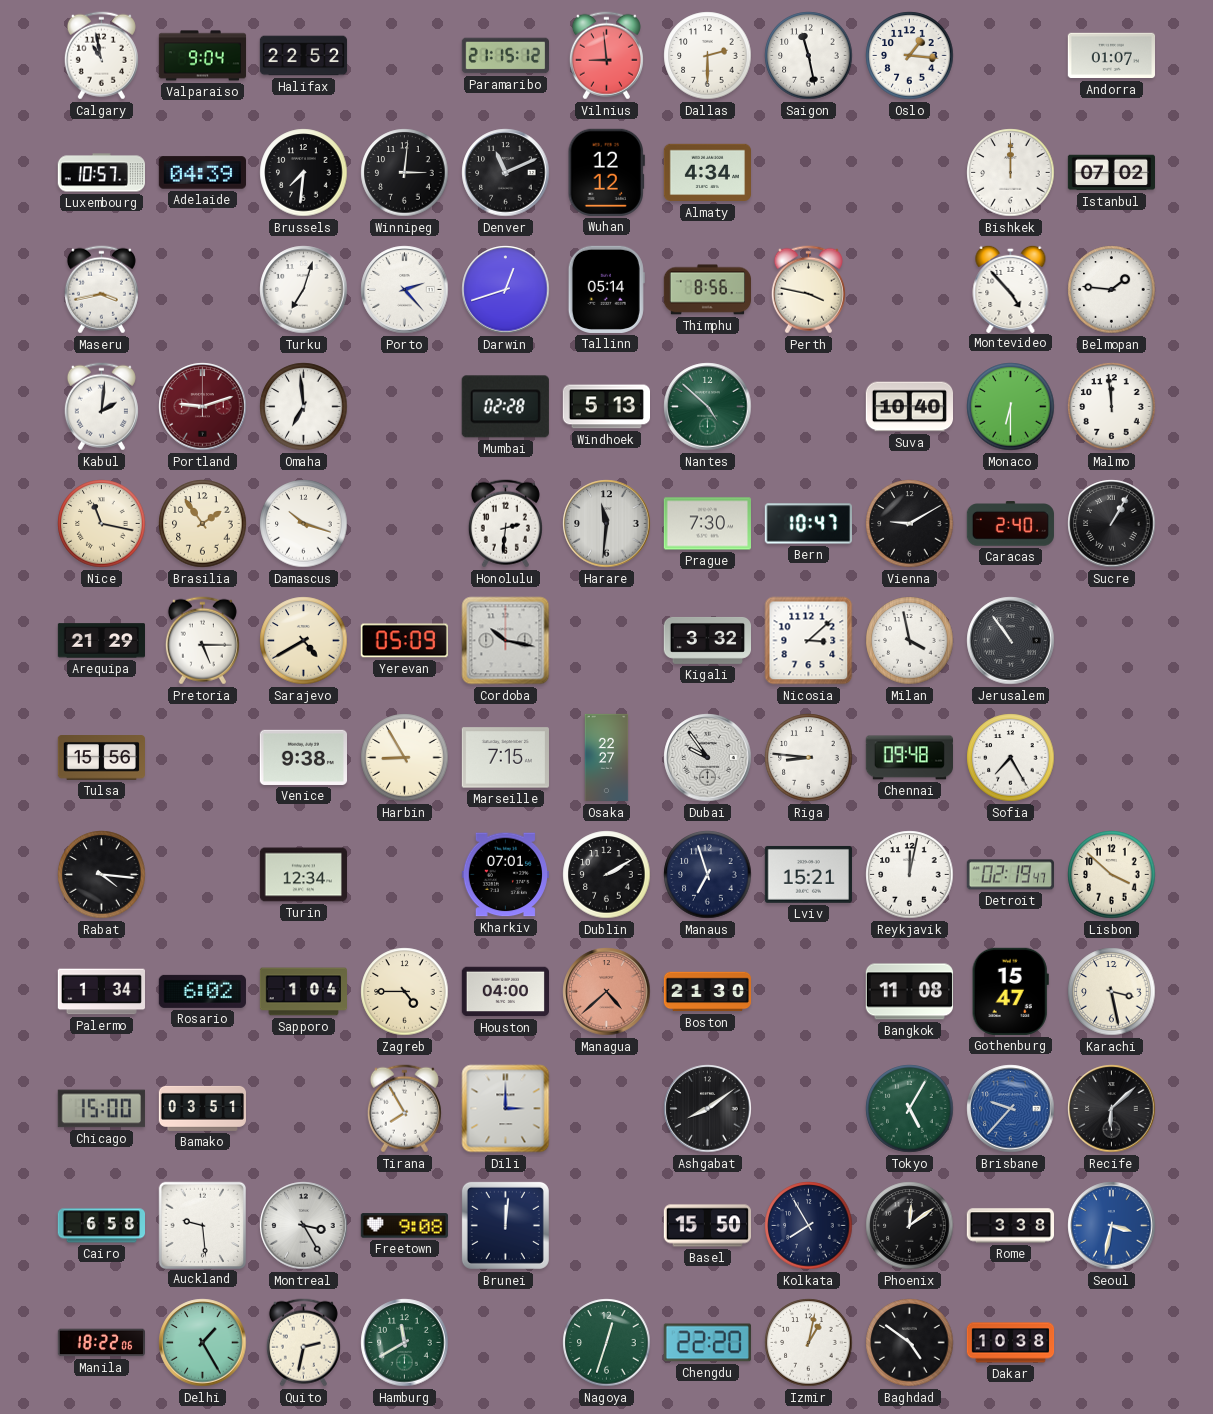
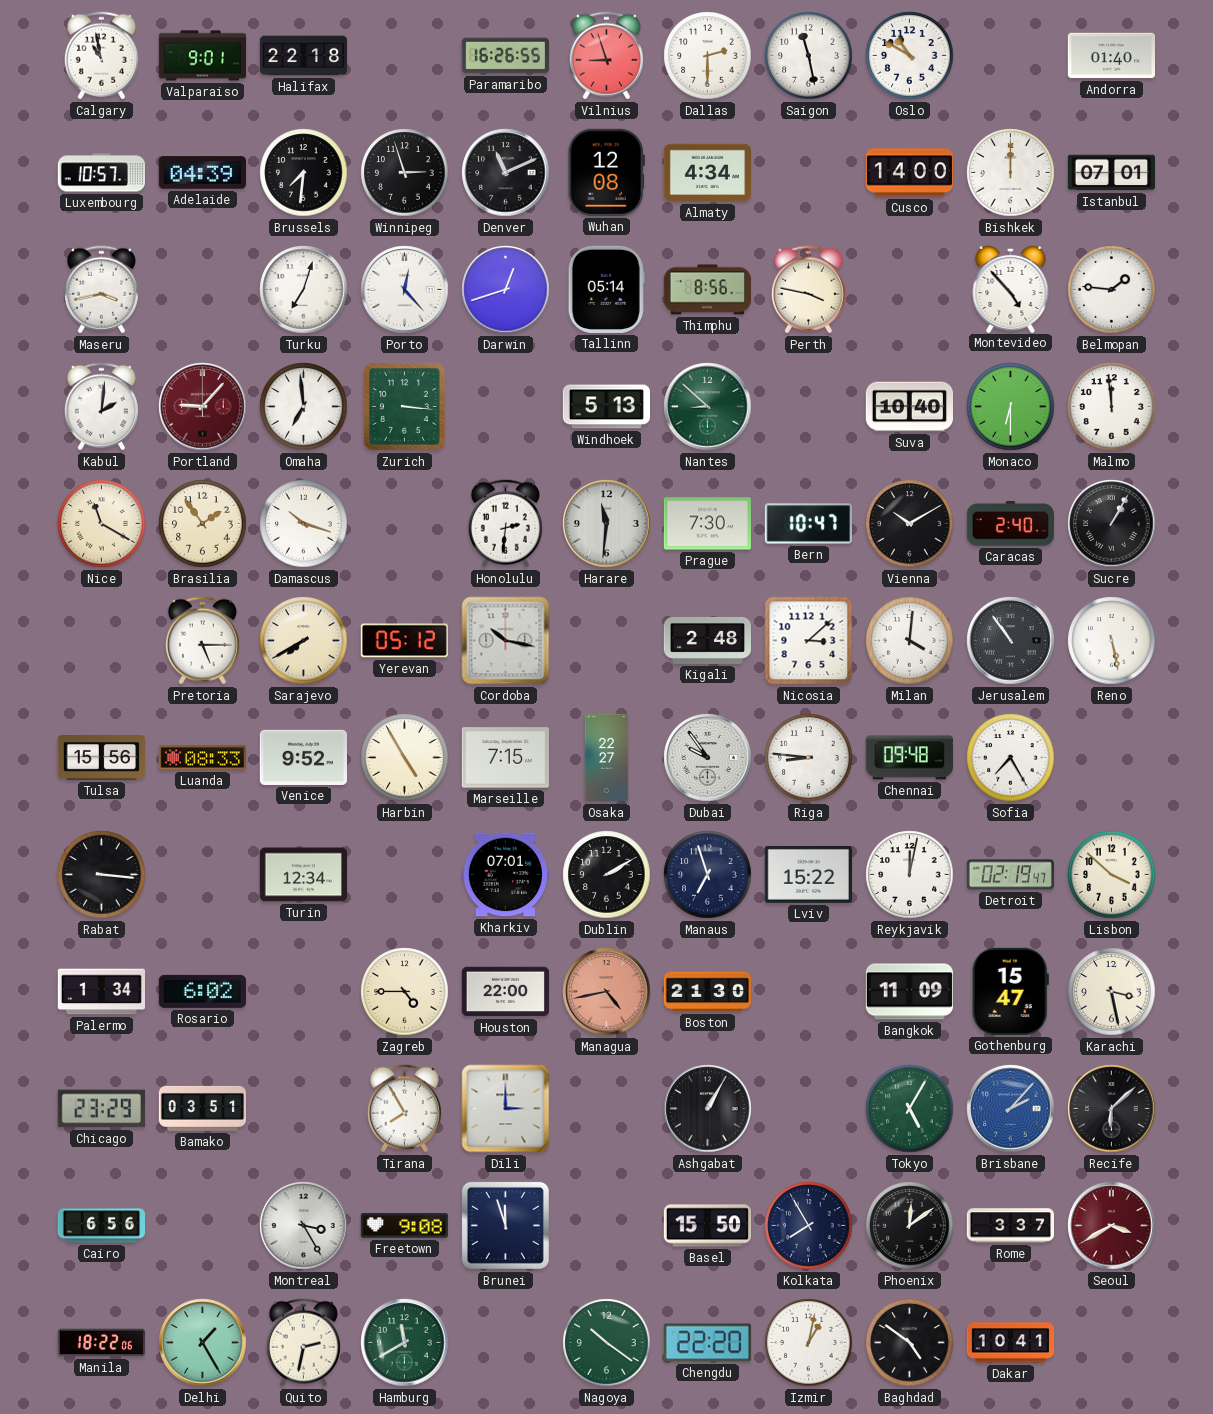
Valparaiso: 9:04 -> 9:01 (203, 56)
Halifax: 22:52 -> 22:18 (304, 56)
Paramaribo: 21:15 -> 16:26 (505, 56)
Vilnius: 8:59 -> 8:57 (606, 56)
Oslo: 1:16 -> 10:50 (910, 56)
Andorra: 01:07 -> 01:40 (1111, 56)
Winnipeg: 3:01 -> 2:57 (405, 173)
Wuhan: 12:12 -> 12:08 (606, 172)
Cusco: none -> 14:00 (909, 173)
Istanbul: 07:02 -> 07:01 (1111, 173)
Porto: 2:23 -> 12:23 (405, 290)
Portland: 9:12 -> 9:07 (203, 407)
Zurich: none -> 3:16 (404, 407)
Mumbai: 02:28 -> none (505, 407)
Nantes: 4:52 -> 8:52 (708, 407)
Nice: 11:17 -> 11:20 (102, 524)
Vienna: 9:10 -> 10:10 (910, 524)
Arequipa: 21:29 -> none (101, 641)
Sarajevo: 4:40 -> 7:40 (304, 641)
Yerevan: 05:09 -> 05:12 (404, 641)
Kigali: 3:32 -> 2:48 (707, 640)
Milan: 3:58 -> 4:01 (910, 641)
Reno: none -> 5:28 (1112, 641)
Luanda: none -> 08:33 (202, 758)
Venice: 9:38 -> 9:52 (303, 757)
Harbin: 8:55 -> 4:55 (405, 758)
Rabat: 4:16 -> 3:16 (102, 875)
Lviv: 15:21 -> 15:22 (808, 874)
Sapporo: 1:04 -> none (303, 992)
Houston: 04:00 -> 22:00 (505, 992)
Managua: 4:38 -> 4:43 (607, 992)
Bangkok: 11:08 -> 11:09 (909, 992)
Chicago: 15:00 -> 23:29 (101, 1109)
Ashgabat: 8:09 -> 1:05 (708, 1109)
Brisbane: 9:37 -> 2:07 (1011, 1109)
Cairo: 6:58 -> 6:56 (101, 1226)
Auckland: 9:29 -> none (202, 1225)
Brunei: 12:01 -> 11:57 (505, 1225)
Rome: 3:38 -> 3:37 (1010, 1226)
Seoul: 3:32 -> 3:40 (1112, 1226)
Seoul dial: blue -> burgundy (1112, 1226)
Nagoya: 12:33 -> 10:21 (607, 1343)
Dakar: 10:38 -> 10:41 (1011, 1343)
